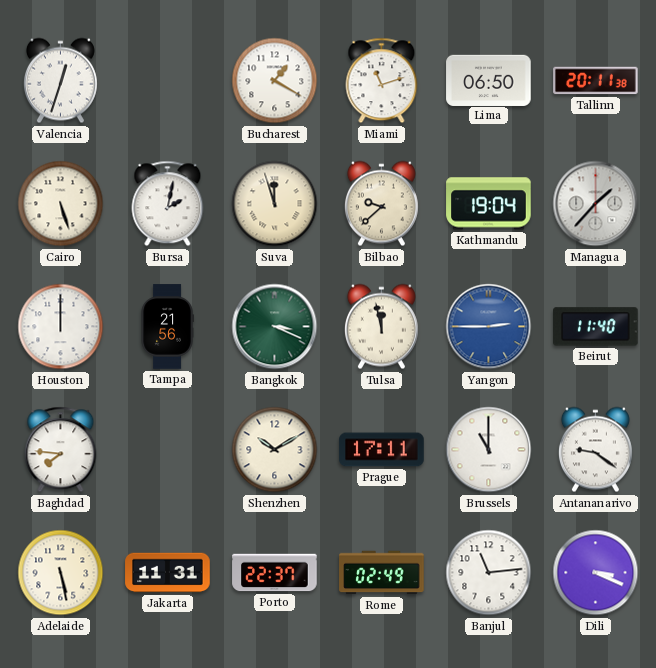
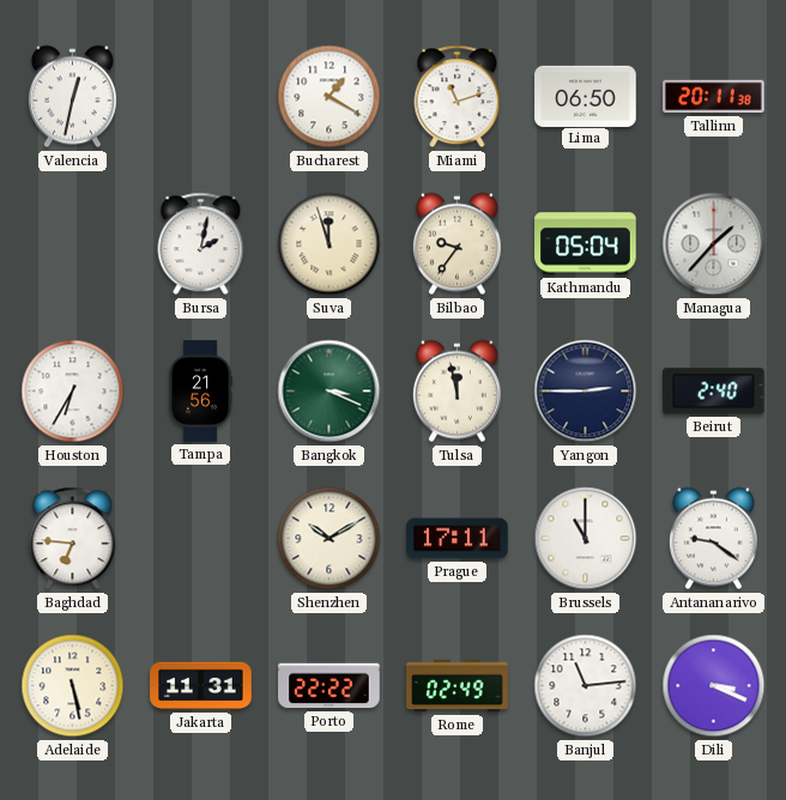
Valencia: 12:33 -> 12:32 (72, 97)
Cairo: 5:27 -> none (61, 204)
Bilbao: 9:38 -> 9:36 (457, 244)
Kathmandu: 19:04 -> 05:04 (586, 244)
Houston: 12:00 -> 6:35 (73, 392)
Yangon dial: blue -> navy (586, 392)
Beirut: 11:40 -> 2:40 (714, 392)
Baghdad: 7:46 -> 6:46 (73, 539)
Porto: 22:37 -> 22:22 (329, 686)
